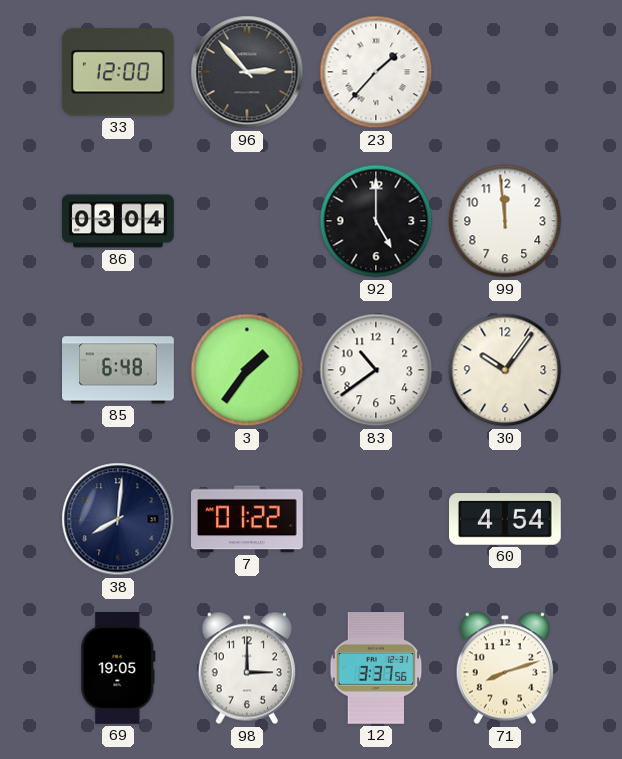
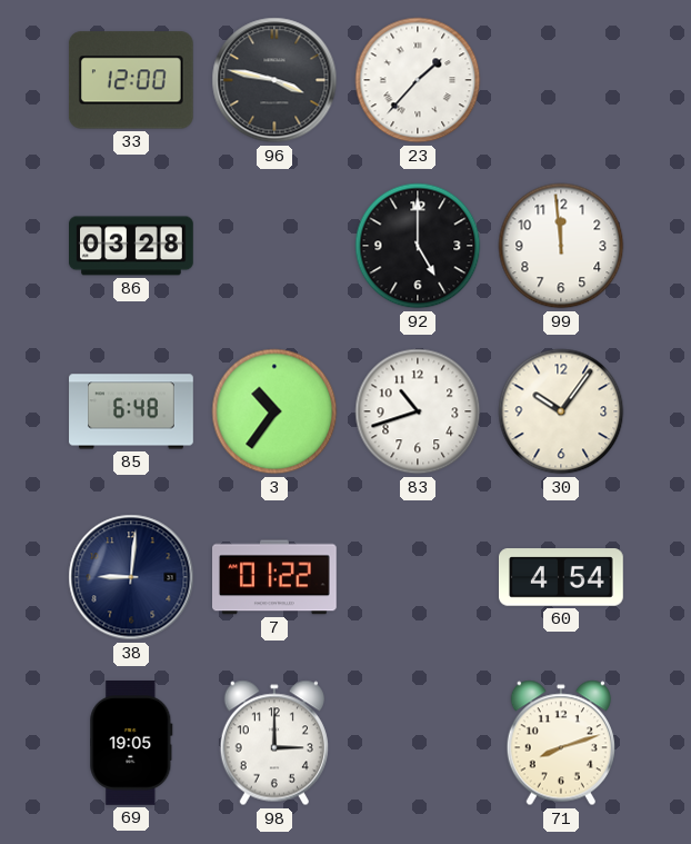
96: 2:53 -> 3:47 (274, 80)
86: 03:04 -> 03:28 (132, 246)
3: 1:36 -> 10:36 (274, 411)
83: 10:39 -> 10:42 (418, 411)
38: 8:01 -> 9:01 (131, 577)
12: 3:37 -> none (376, 669)
